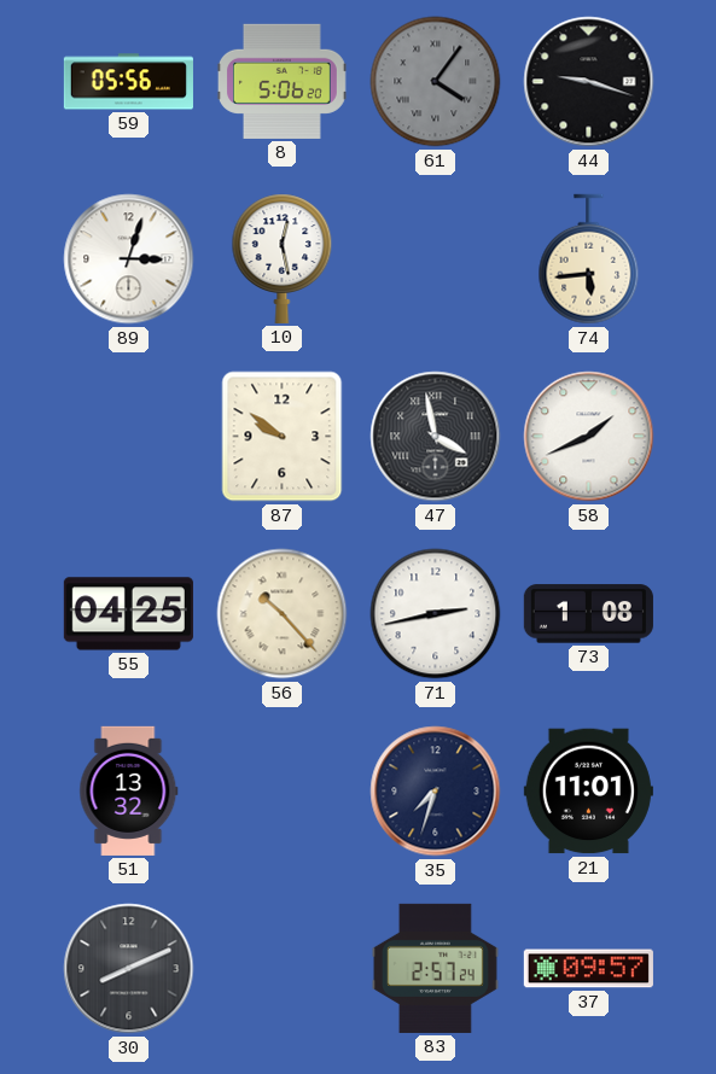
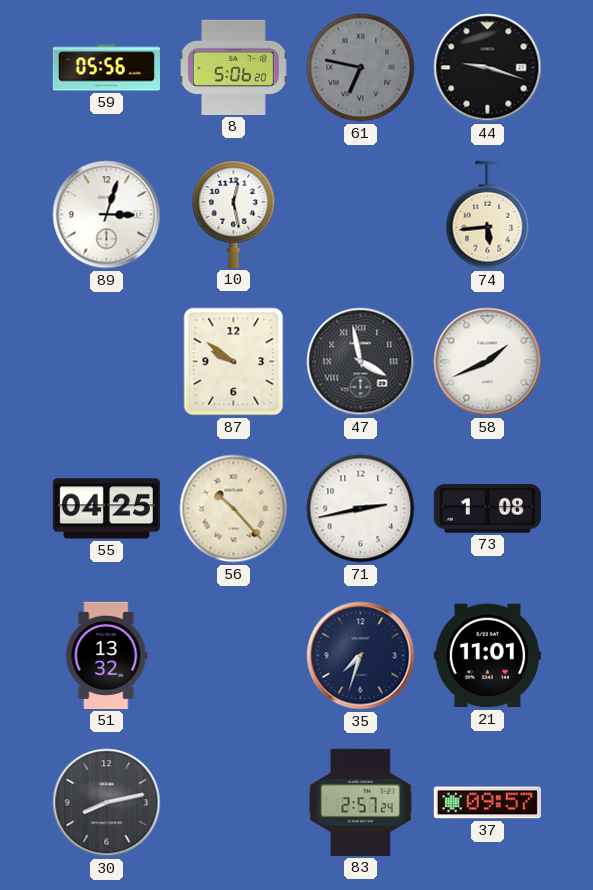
61: 4:06 -> 6:47 (361, 68)
30: 8:11 -> 8:13 (107, 803)
